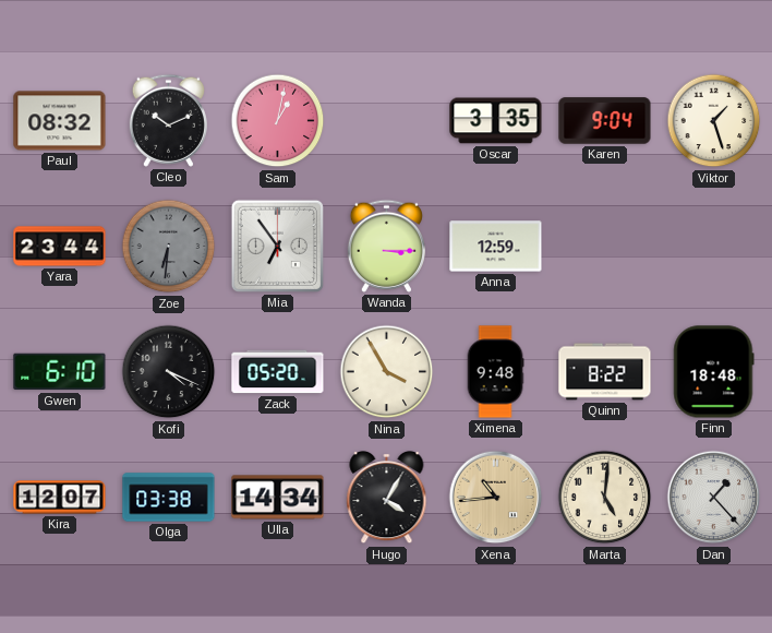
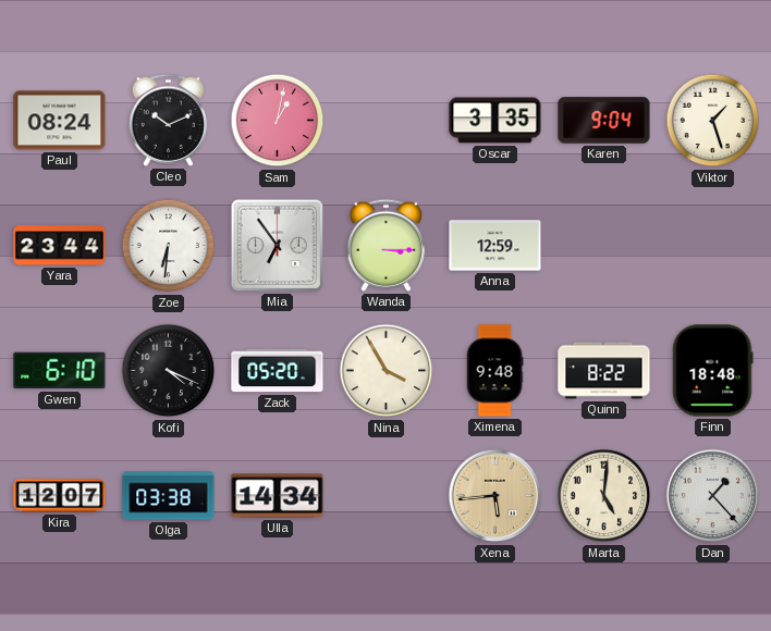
Paul: 08:32 -> 08:24 (60, 121)
Zoe dial: grey -> white (169, 246)
Hugo: 4:05 -> none (387, 498)
Xena: 10:44 -> 5:44 (495, 496)
